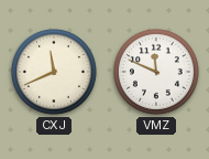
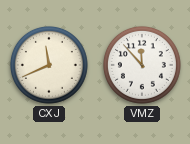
VMZ: 11:49 -> 11:53 (142, 65)
